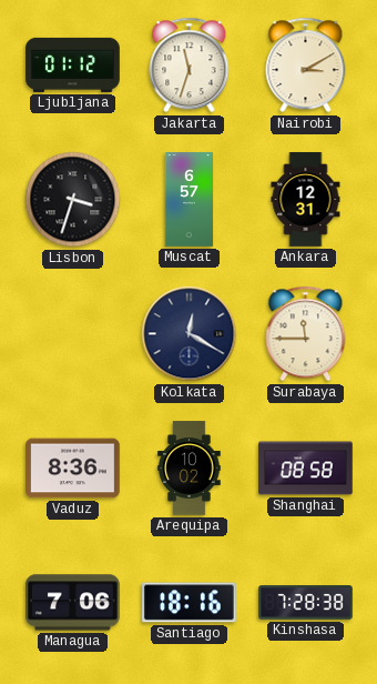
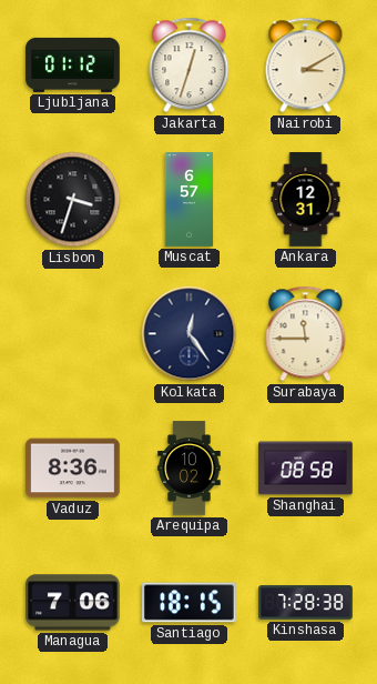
Jakarta: 11:33 -> 12:33 (190, 66)
Kolkata: 12:20 -> 12:24 (190, 334)
Santiago: 18:16 -> 18:15 (190, 603)
